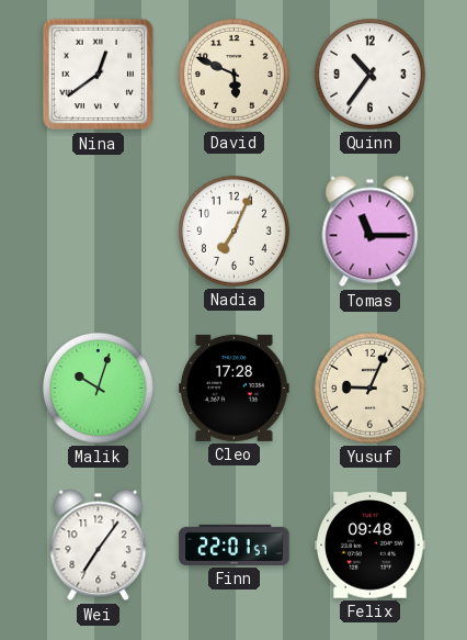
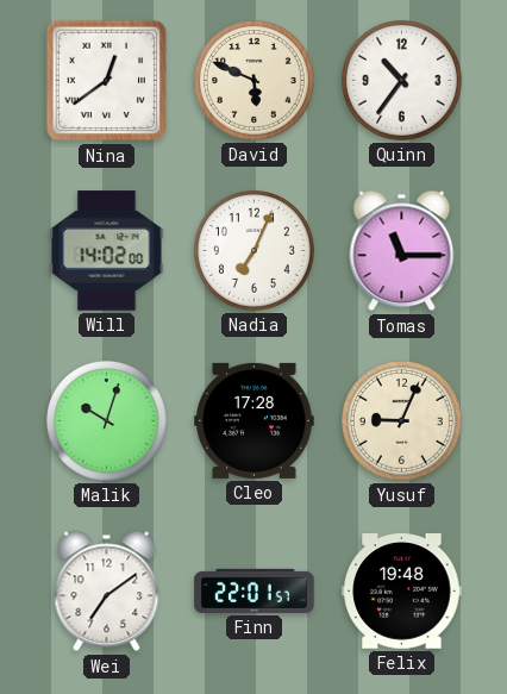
Will: none -> 14:02 (107, 251)
Wei: 7:06 -> 7:09 (107, 592)
Felix: 09:48 -> 19:48 (402, 592)
